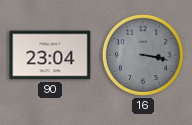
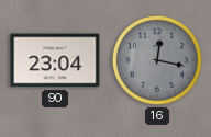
16: 3:17 -> 12:17 (157, 60)
